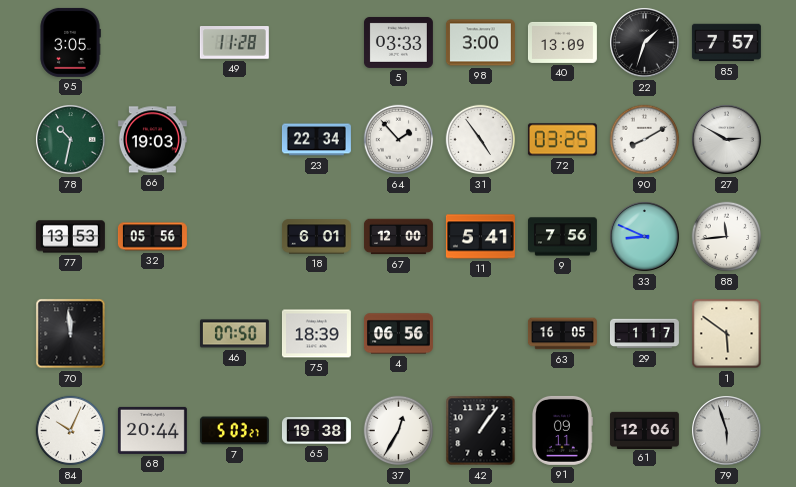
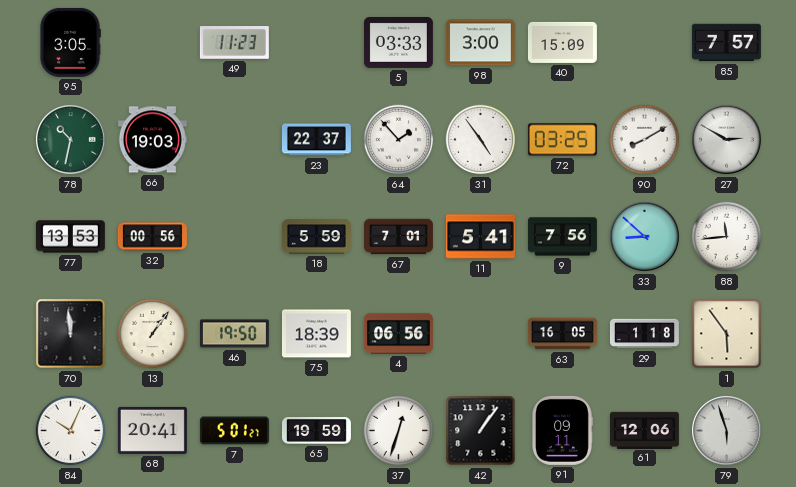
49: 11:28 -> 11:23 (234, 43)
40: 13:09 -> 15:09 (562, 42)
22: 1:33 -> none (645, 43)
23: 22:34 -> 22:37 (316, 140)
32: 05:56 -> 00:56 (152, 237)
18: 6:01 -> 5:59 (316, 237)
67: 12:00 -> 7:01 (398, 237)
33: 8:49 -> 8:52 (645, 237)
13: none -> 1:06 (153, 334)
46: 07:50 -> 19:50 (234, 334)
29: 1:17 -> 1:18 (644, 334)
1: 5:51 -> 5:54 (727, 334)
68: 20:44 -> 20:41 (152, 430)
7: 5:03 -> 5:01 (234, 431)
65: 19:38 -> 19:59 (316, 431)
37: 12:35 -> 12:33 (399, 431)
